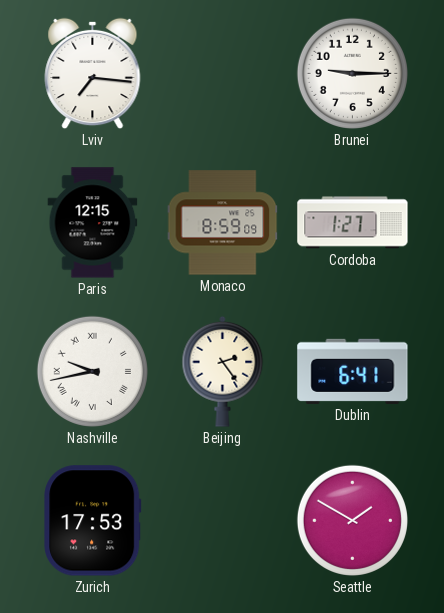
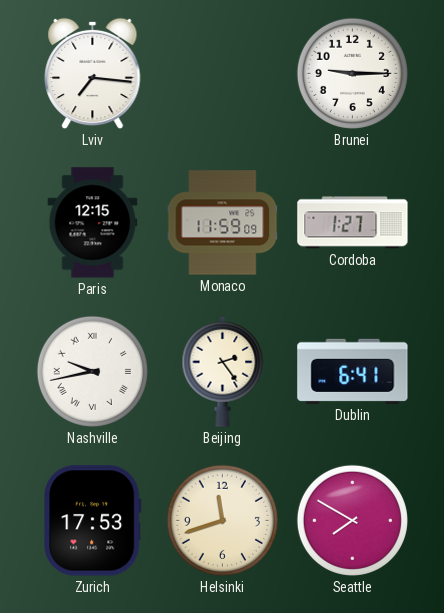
Monaco: 8:59 -> 11:59 (223, 223)
Helsinki: none -> 11:42 (222, 520)
Seattle: 1:50 -> 7:50 (352, 520)
